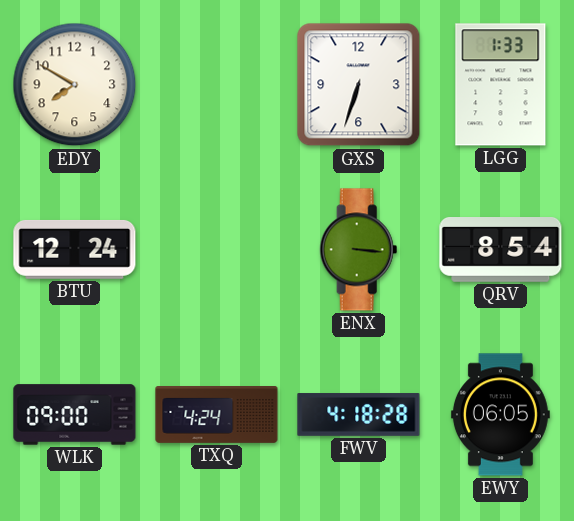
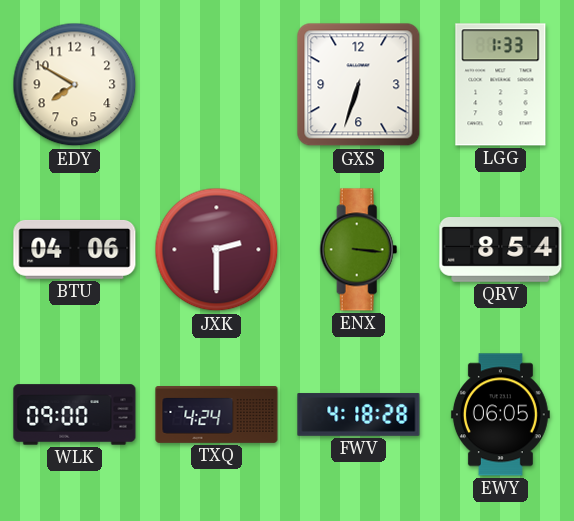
BTU: 12:24 -> 04:06 (75, 249)
JXK: none -> 2:30 (217, 250)
